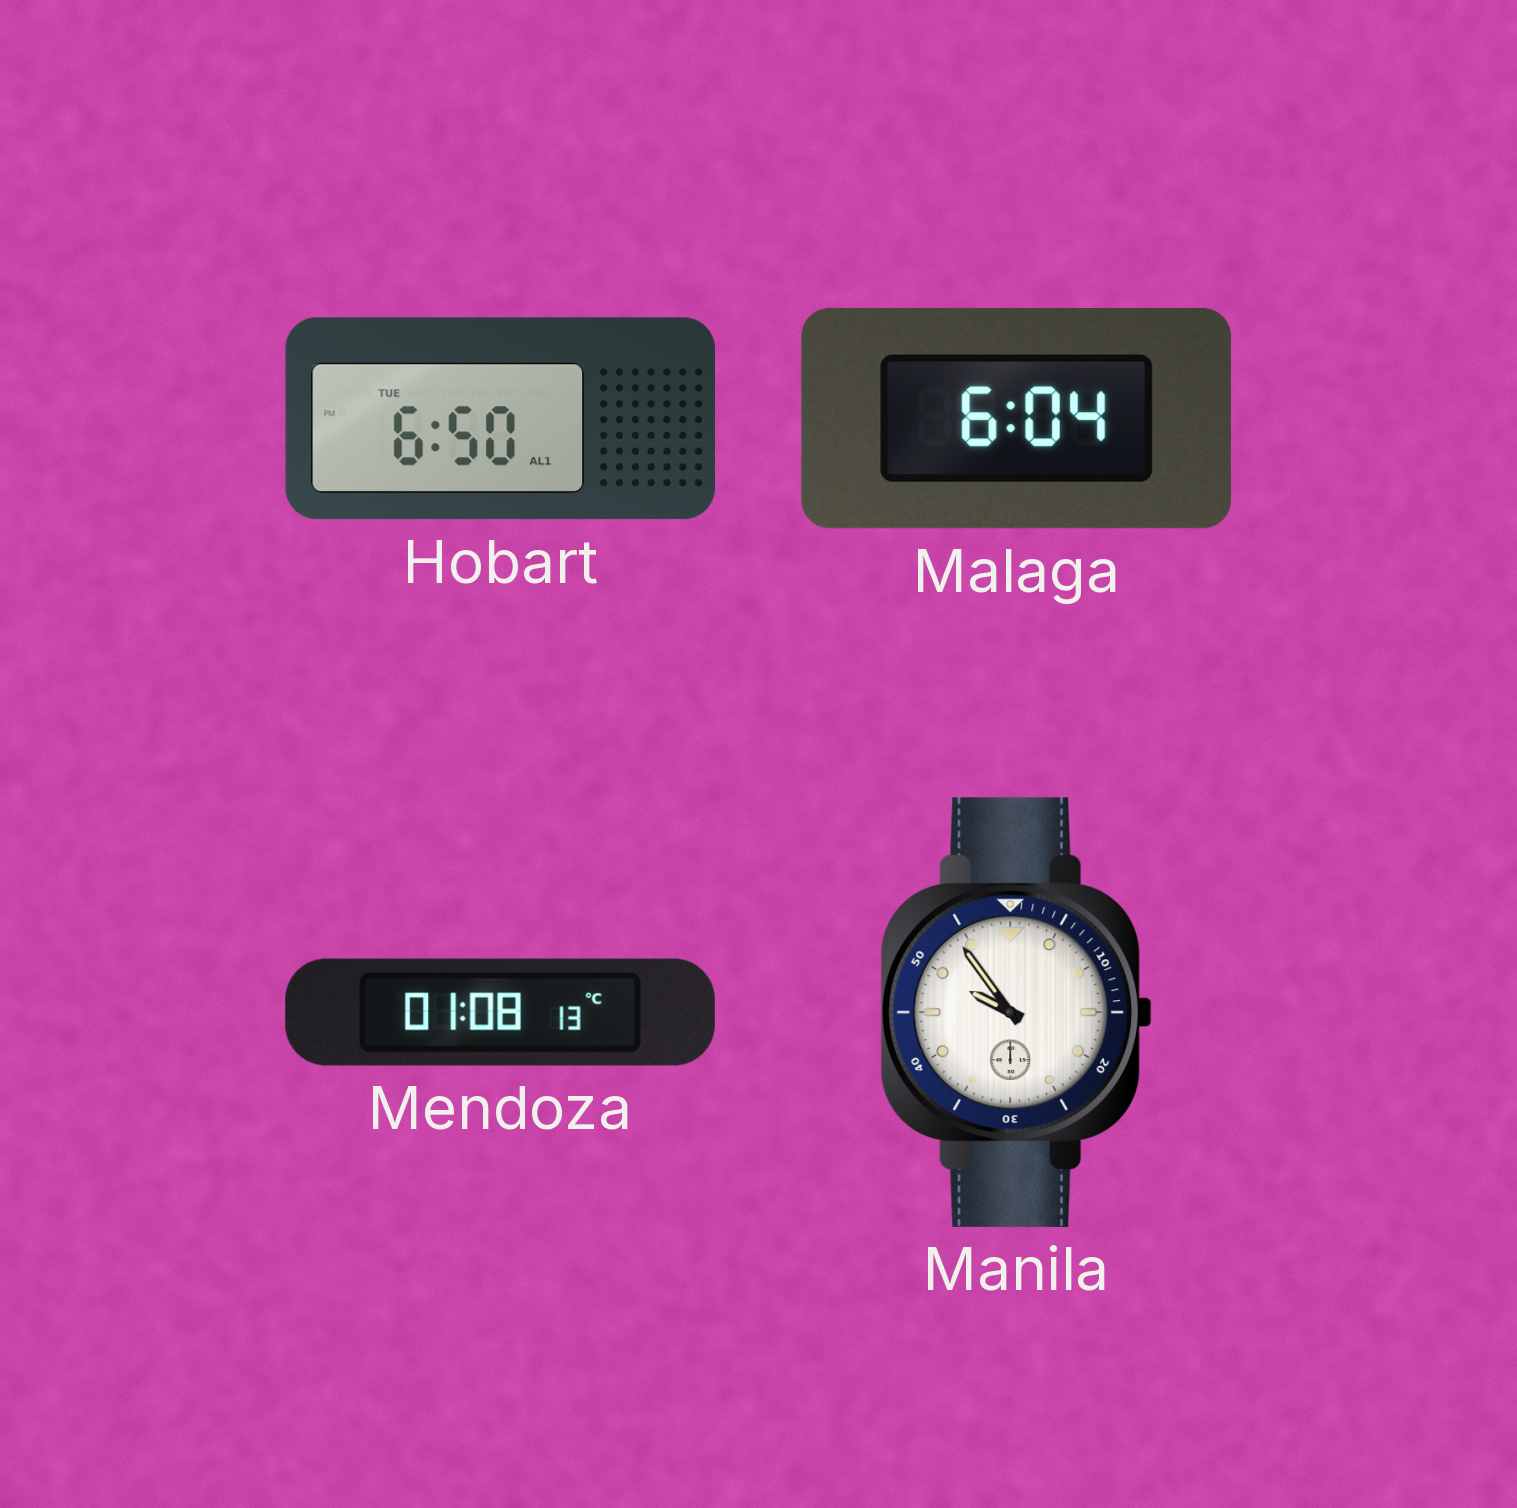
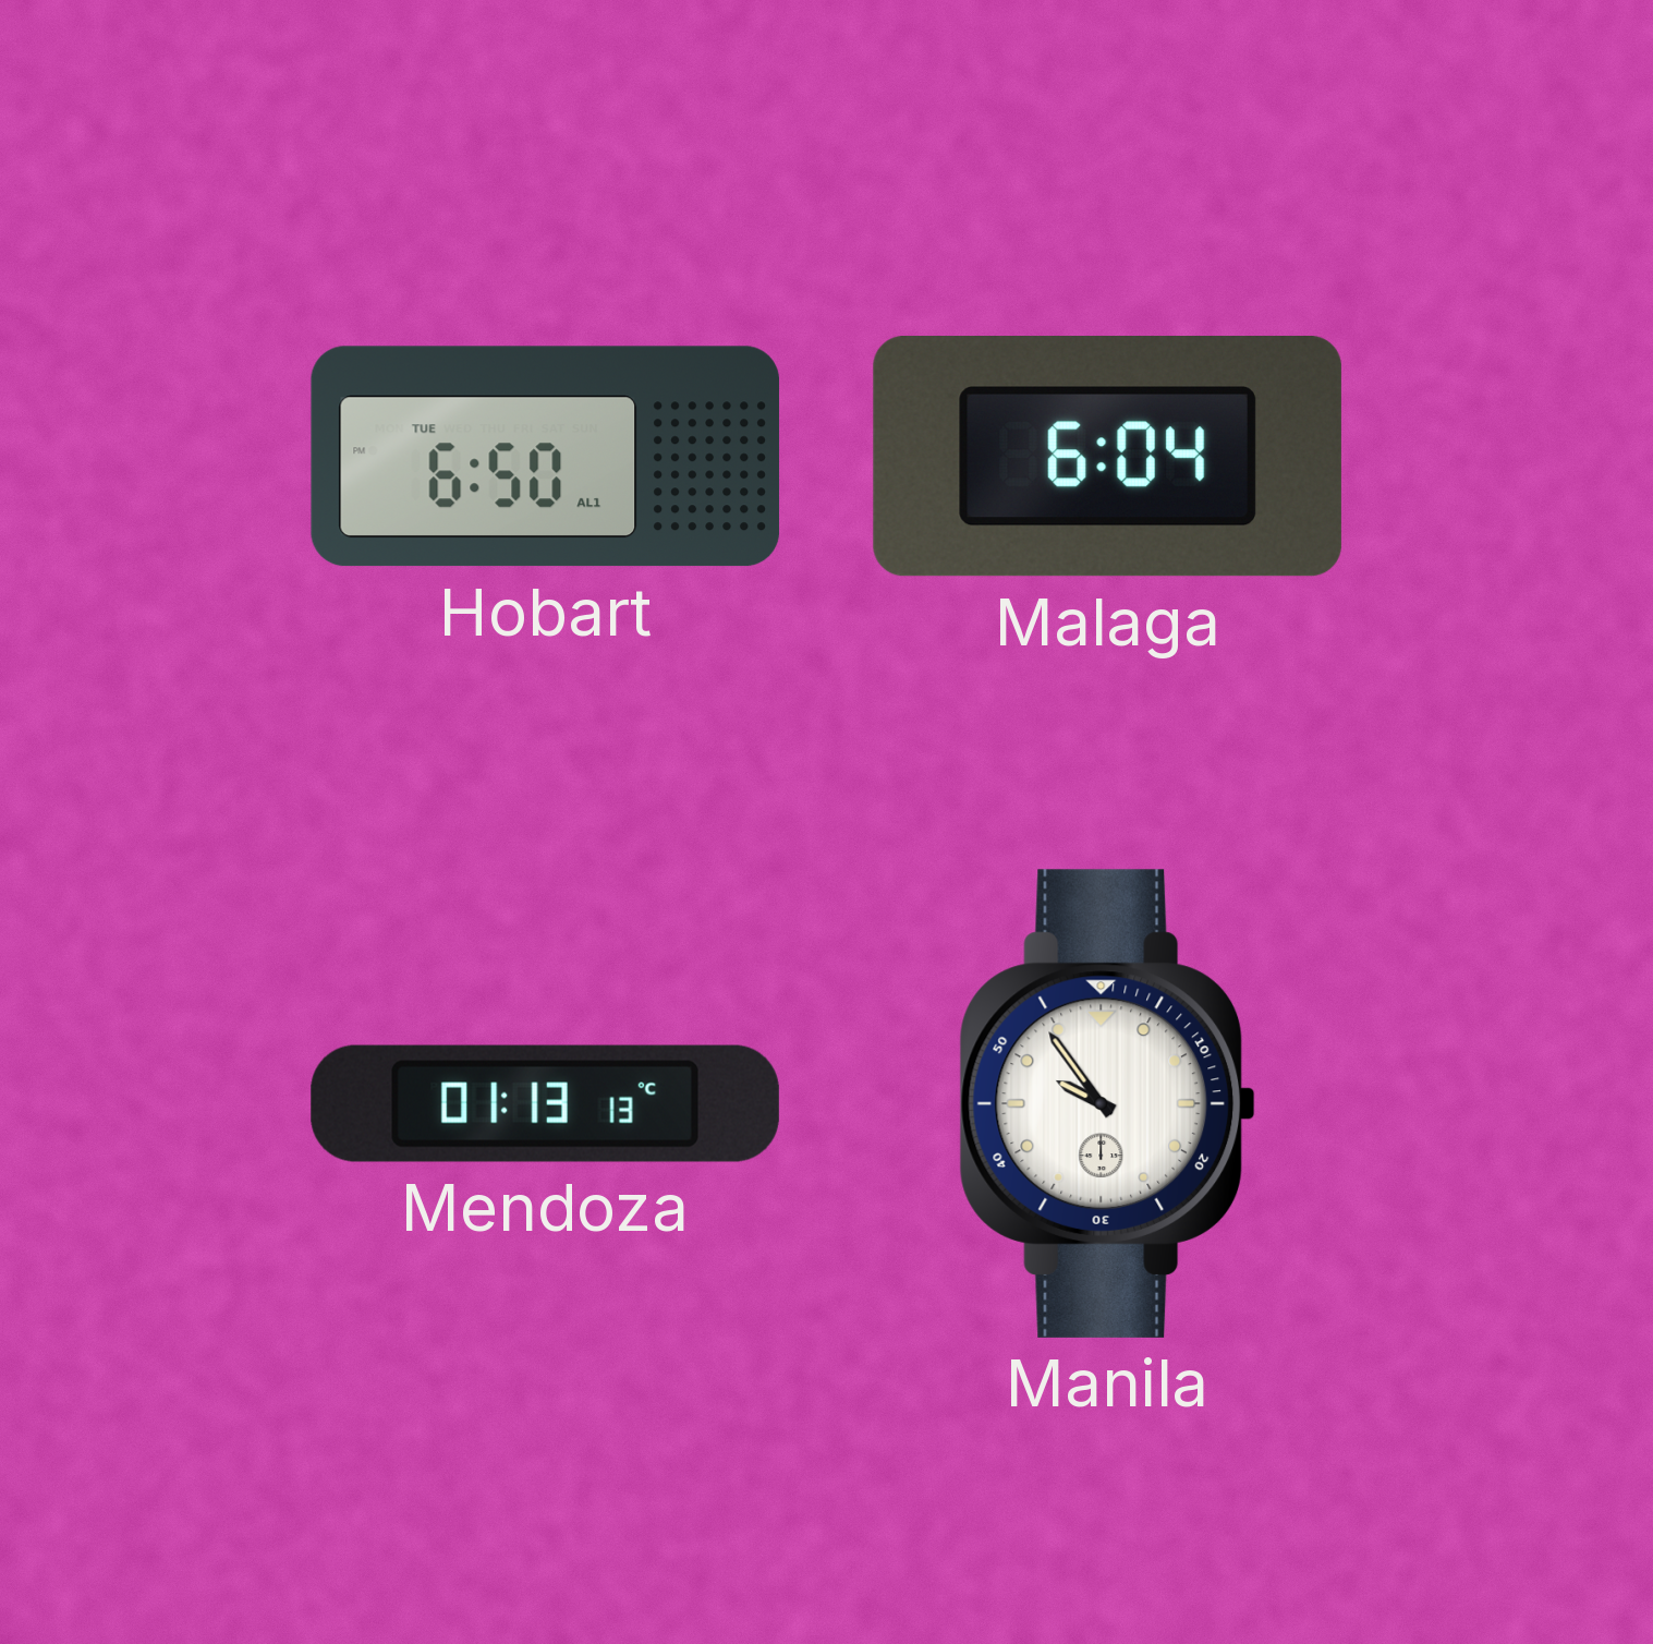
Mendoza: 01:08 -> 01:13 (545, 1103)
